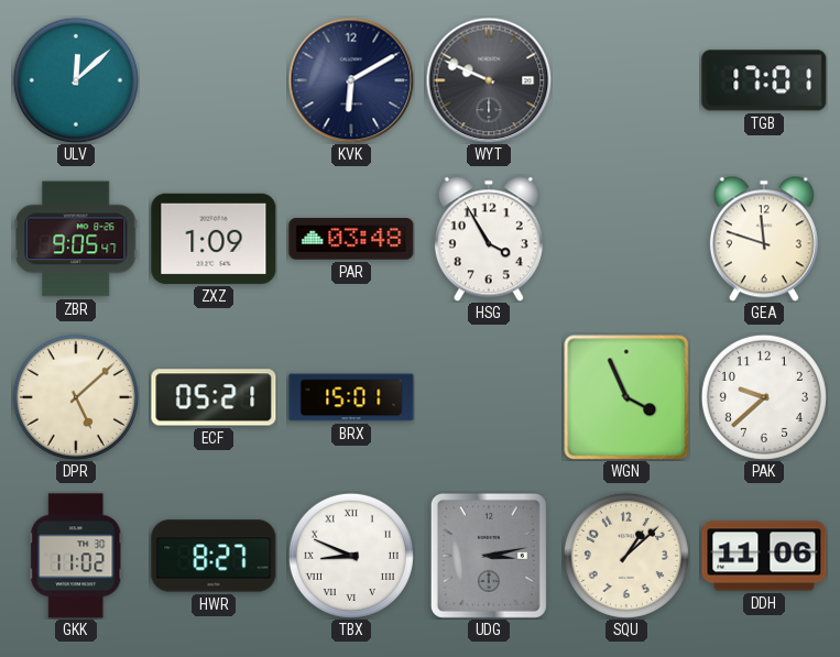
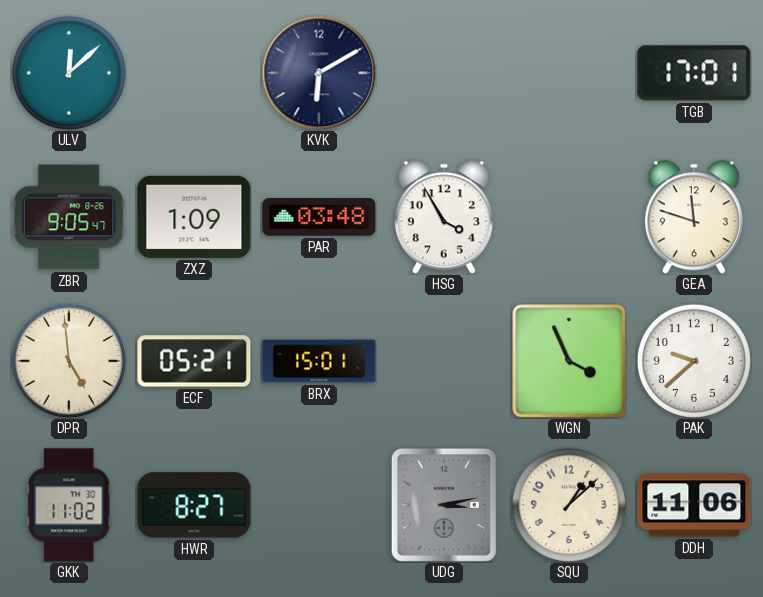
WYT: 9:49 -> none (489, 80)
DPR: 5:08 -> 4:59 (69, 361)
TBX: 8:49 -> none (351, 556)
